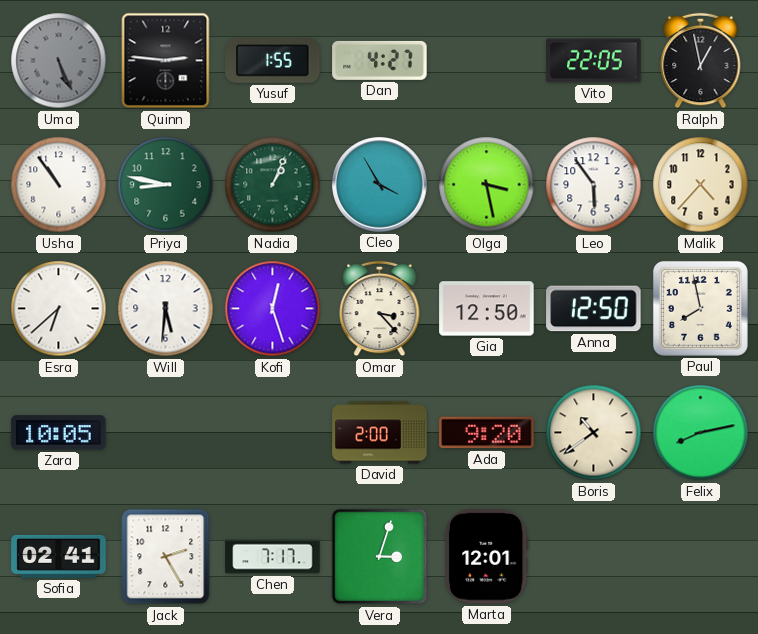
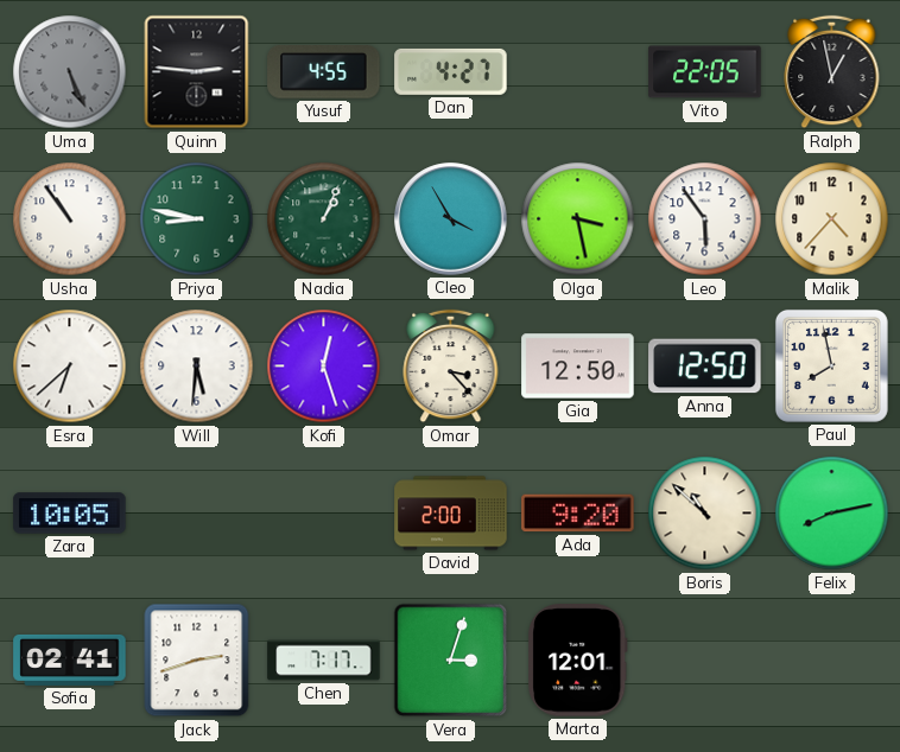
Yusuf: 1:55 -> 4:55 (324, 72)
Boris: 10:39 -> 10:52 (705, 514)
Jack: 2:25 -> 2:42 (197, 661)
